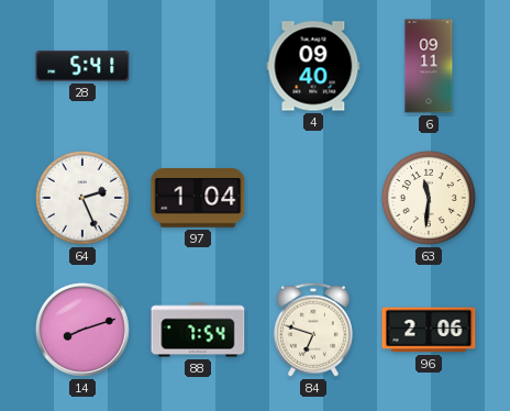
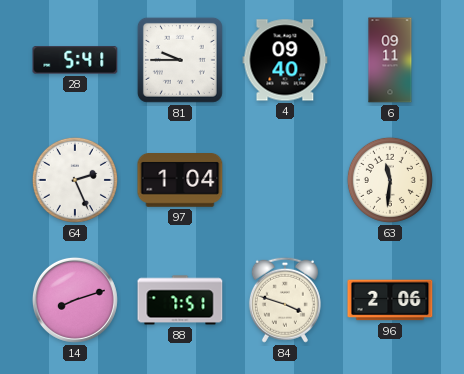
81: none -> 9:45 (180, 60)
88: 7:54 -> 7:51 (180, 300)
84: 6:48 -> 3:48 (285, 300)
